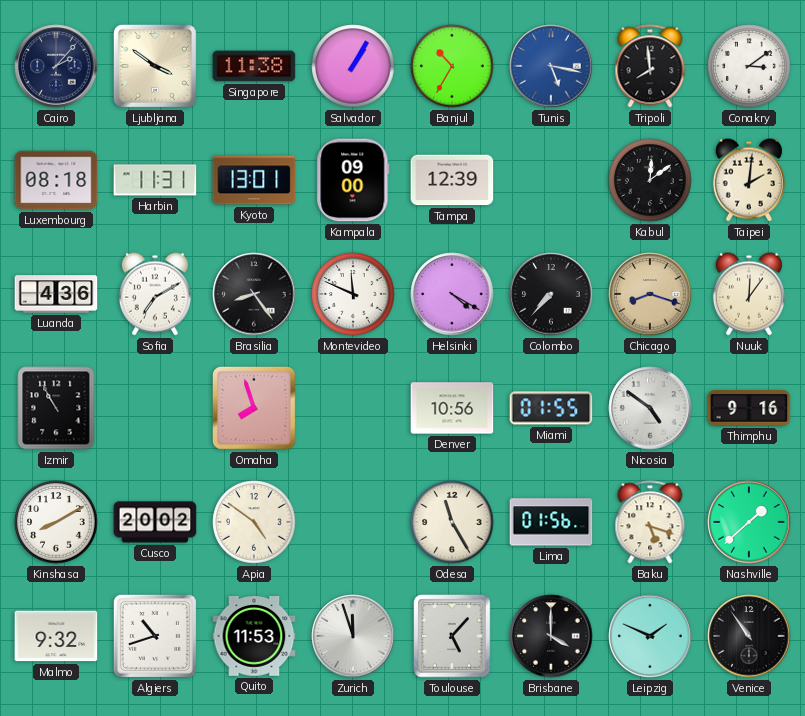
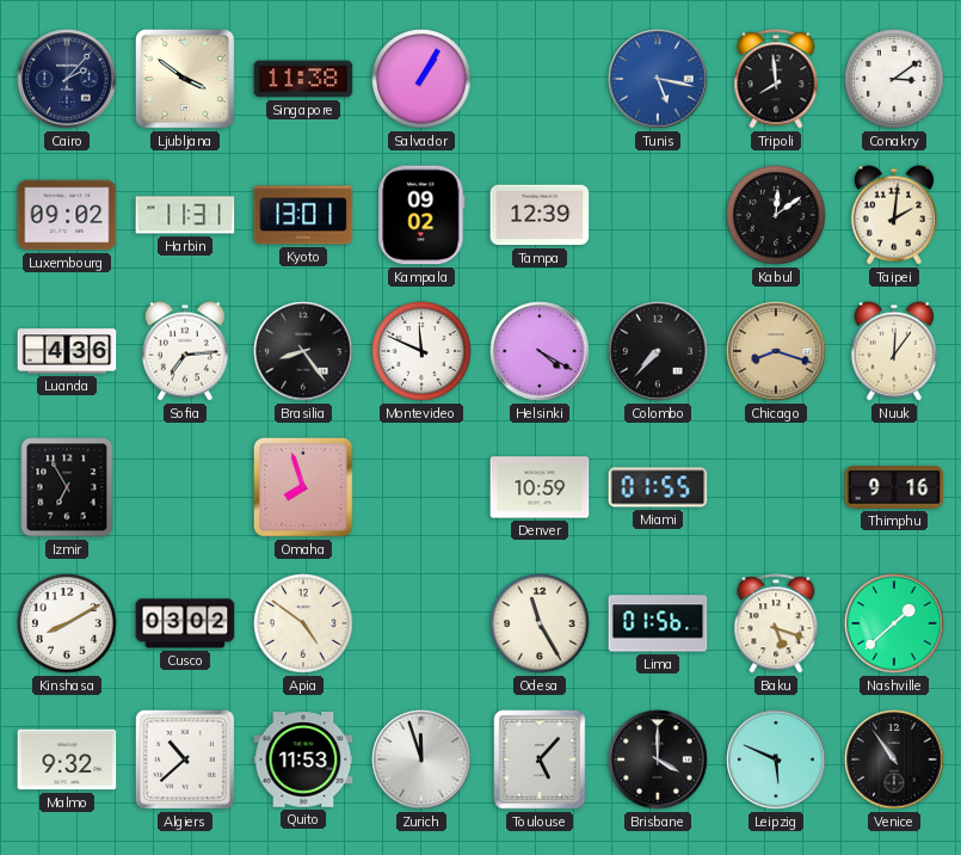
Banjul: 10:35 -> none (452, 66)
Luxembourg: 08:18 -> 09:02 (67, 215)
Kampala: 09:00 -> 09:02 (421, 215)
Sofia: 7:10 -> 7:14 (185, 351)
Izmir: 10:55 -> 6:55 (67, 487)
Denver: 10:56 -> 10:59 (540, 487)
Nicosia: 4:51 -> none (650, 408)
Cusco: 20:02 -> 03:02 (185, 623)
Algiers: 10:42 -> 10:38 (185, 759)
Leipzig: 1:49 -> 5:49 (776, 759)
